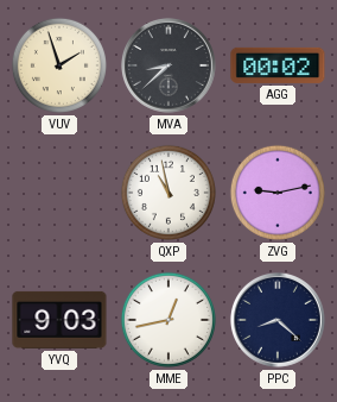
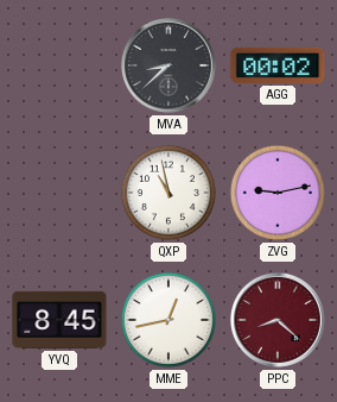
VUV: 1:57 -> none (59, 65)
YVQ: 9:03 -> 8:45 (59, 320)
PPC dial: navy -> burgundy (278, 320)
